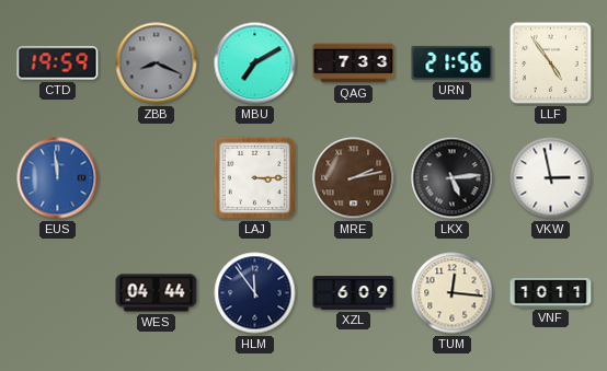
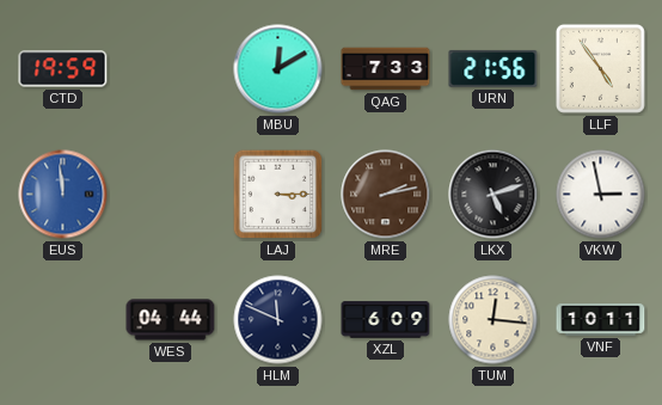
ZBB: 8:19 -> none (157, 63)
MBU: 7:10 -> 12:10 (278, 69)
LKX: 5:14 -> 5:12 (494, 195)
HLM: 11:54 -> 11:49 (278, 320)
